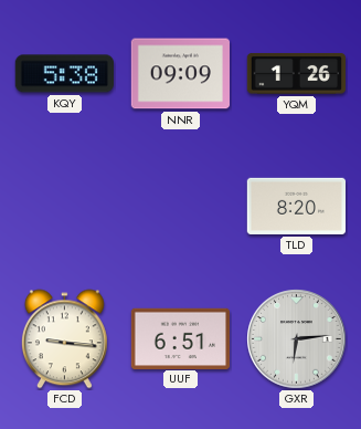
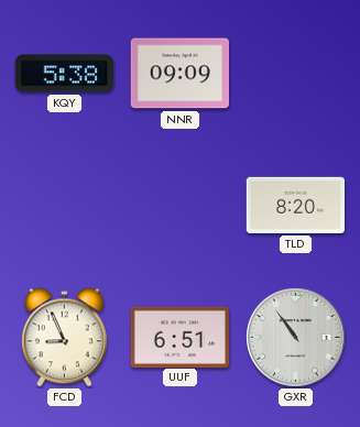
YQM: 1:26 -> none (296, 73)
FCD: 9:16 -> 8:56 (64, 338)
GXR: 6:14 -> 10:54 (296, 338)
